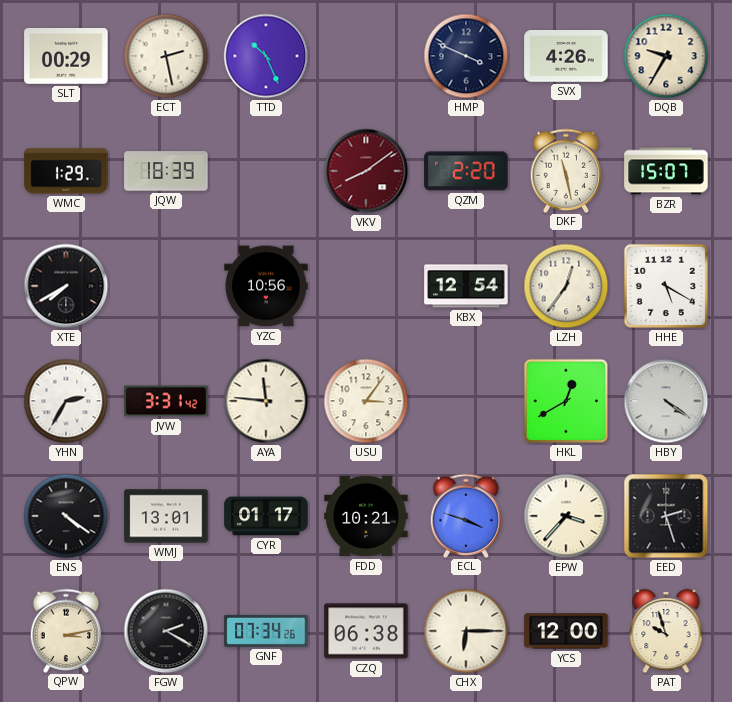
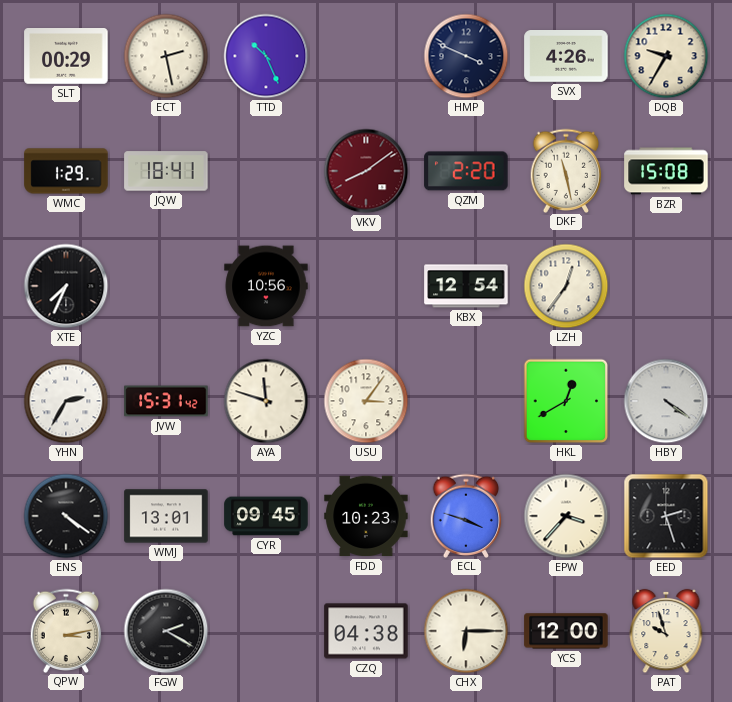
JQW: 18:39 -> 18:41 (166, 171)
BZR: 15:07 -> 15:08 (666, 171)
XTE: 7:40 -> 7:34 (66, 286)
HHE: 5:20 -> none (666, 286)
JVW: 3:31 -> 15:31 (166, 401)
AYA: 11:46 -> 11:48 (266, 401)
CYR: 01:17 -> 09:45 (266, 516)
FDD: 10:21 -> 10:23 (366, 516)
GNF: 07:34 -> none (266, 631)
CZQ: 06:38 -> 04:38 (366, 631)
